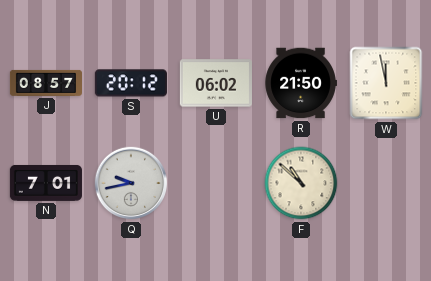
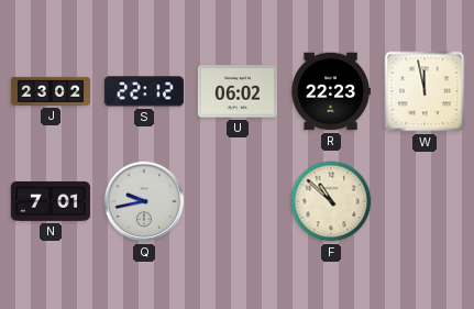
J: 08:57 -> 23:02 (49, 91)
S: 20:12 -> 22:12 (144, 91)
R: 21:50 -> 22:23 (331, 91)
